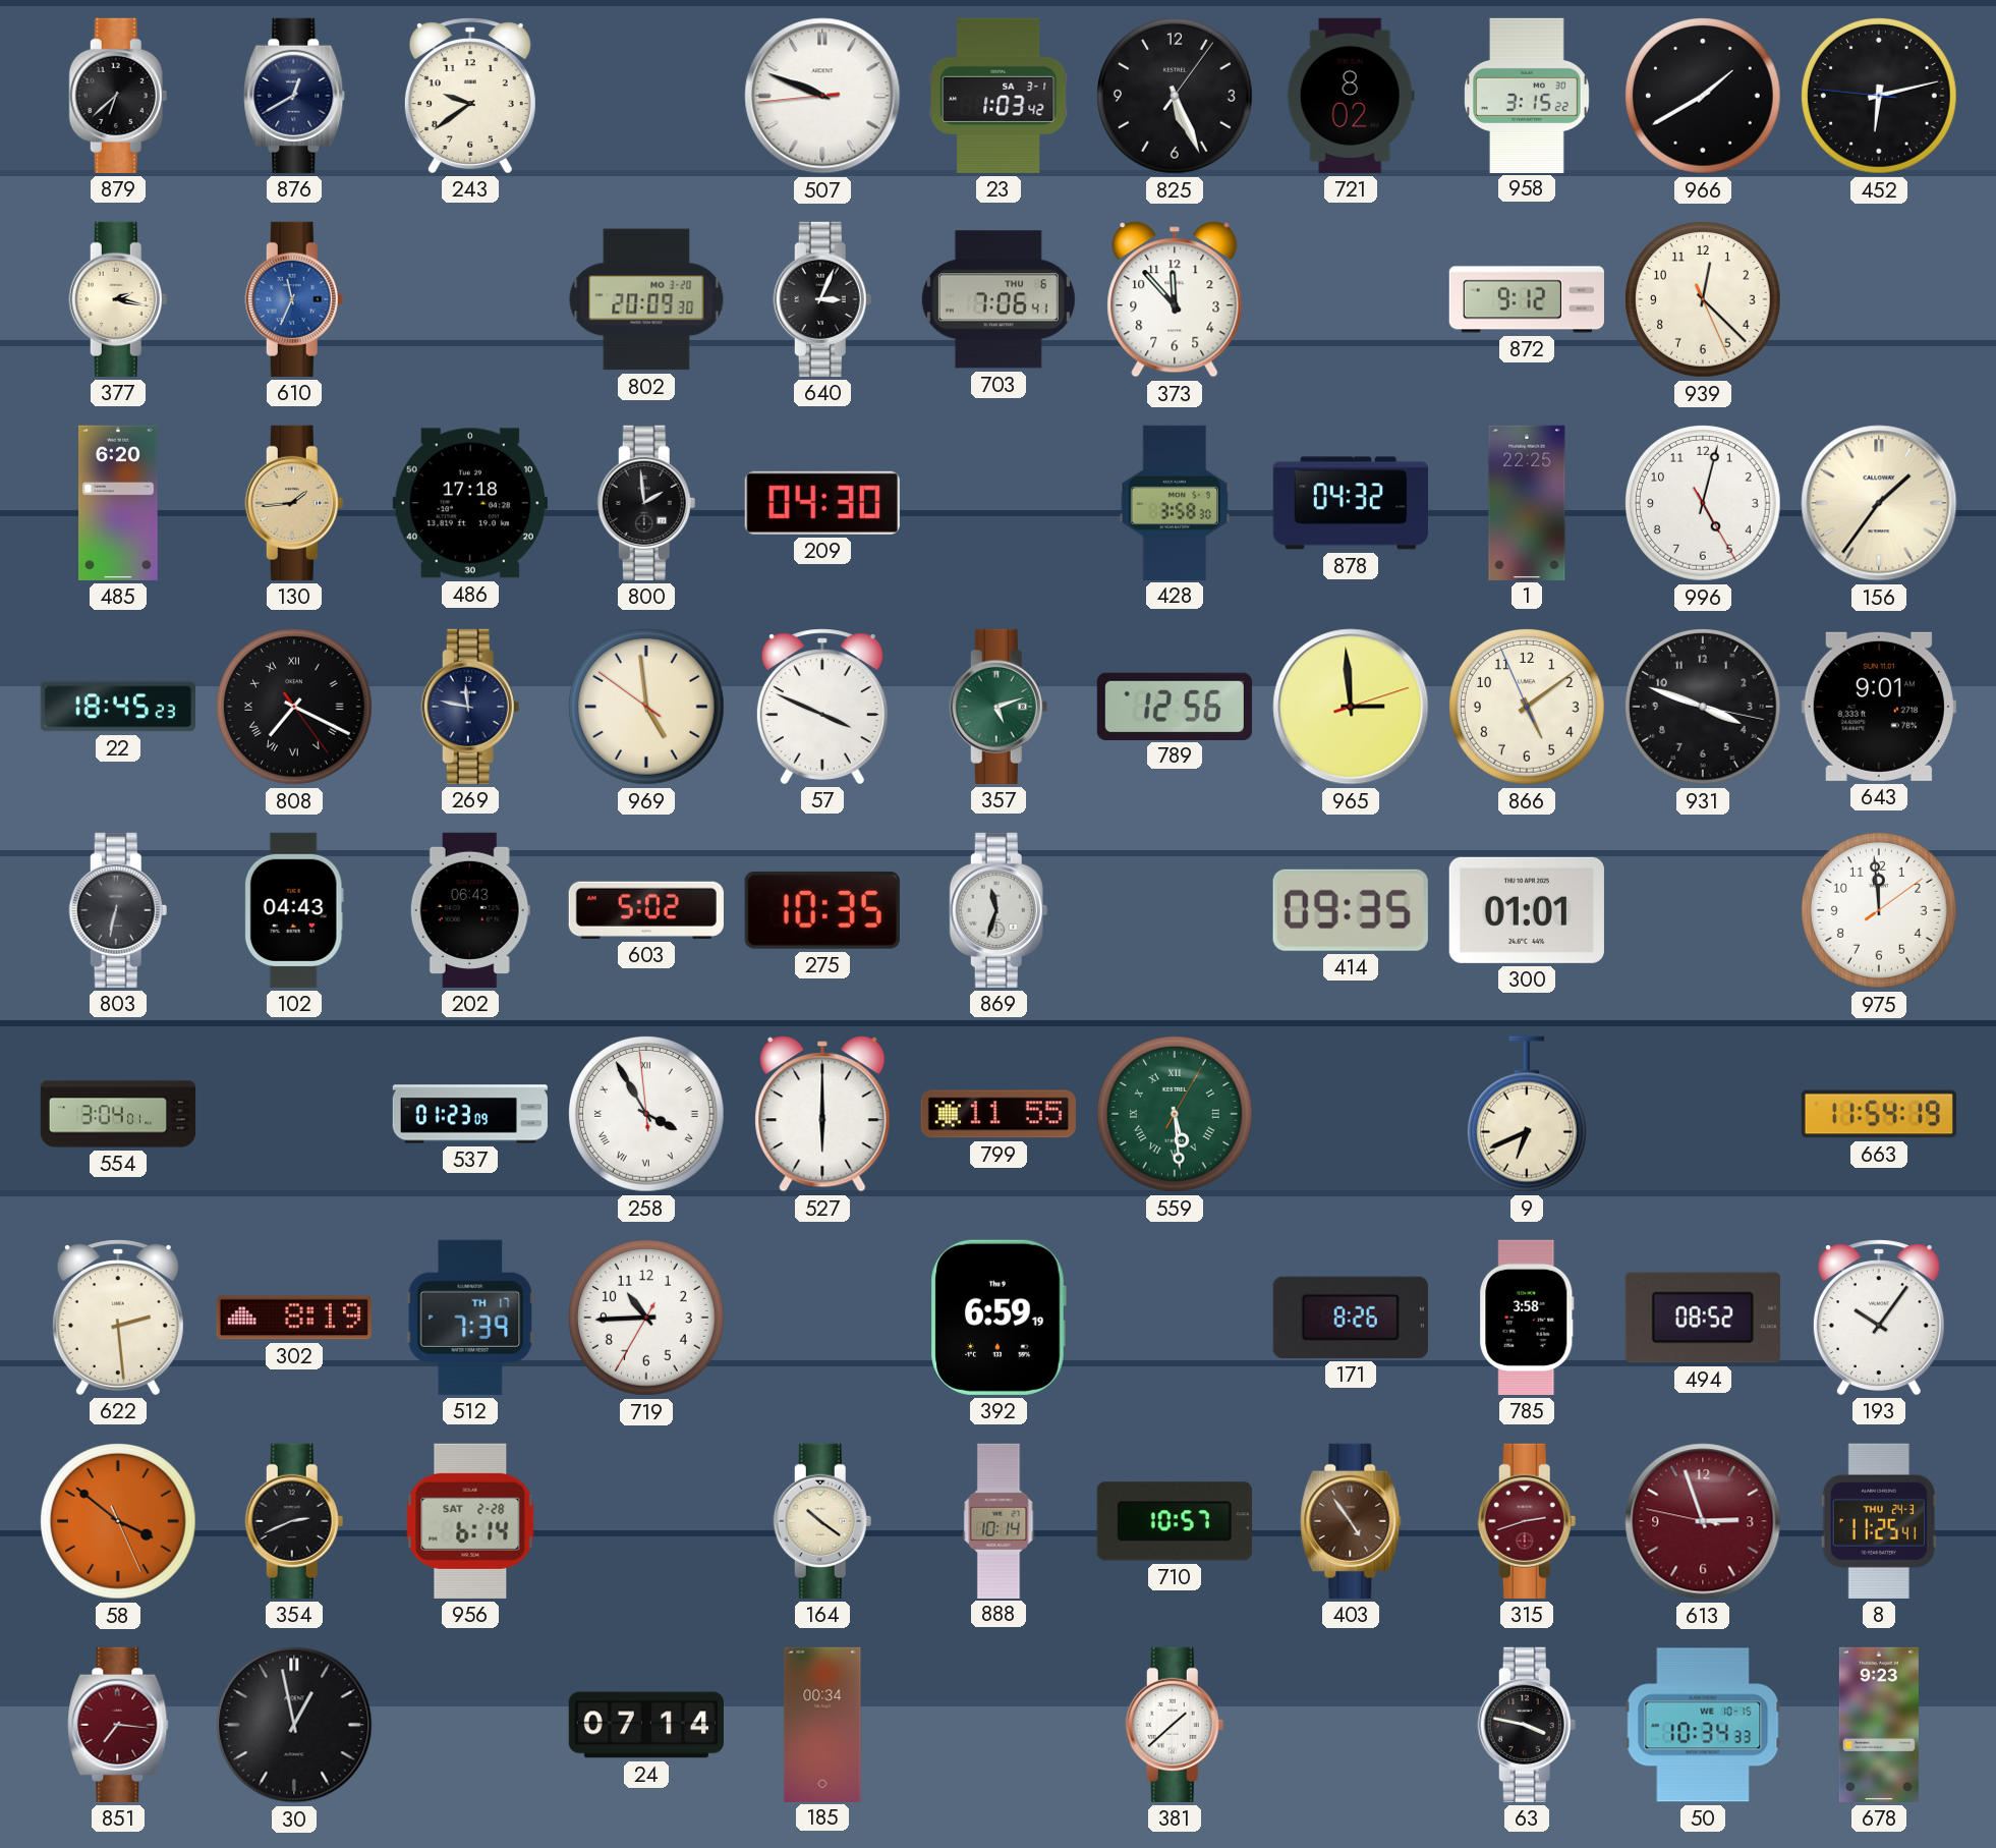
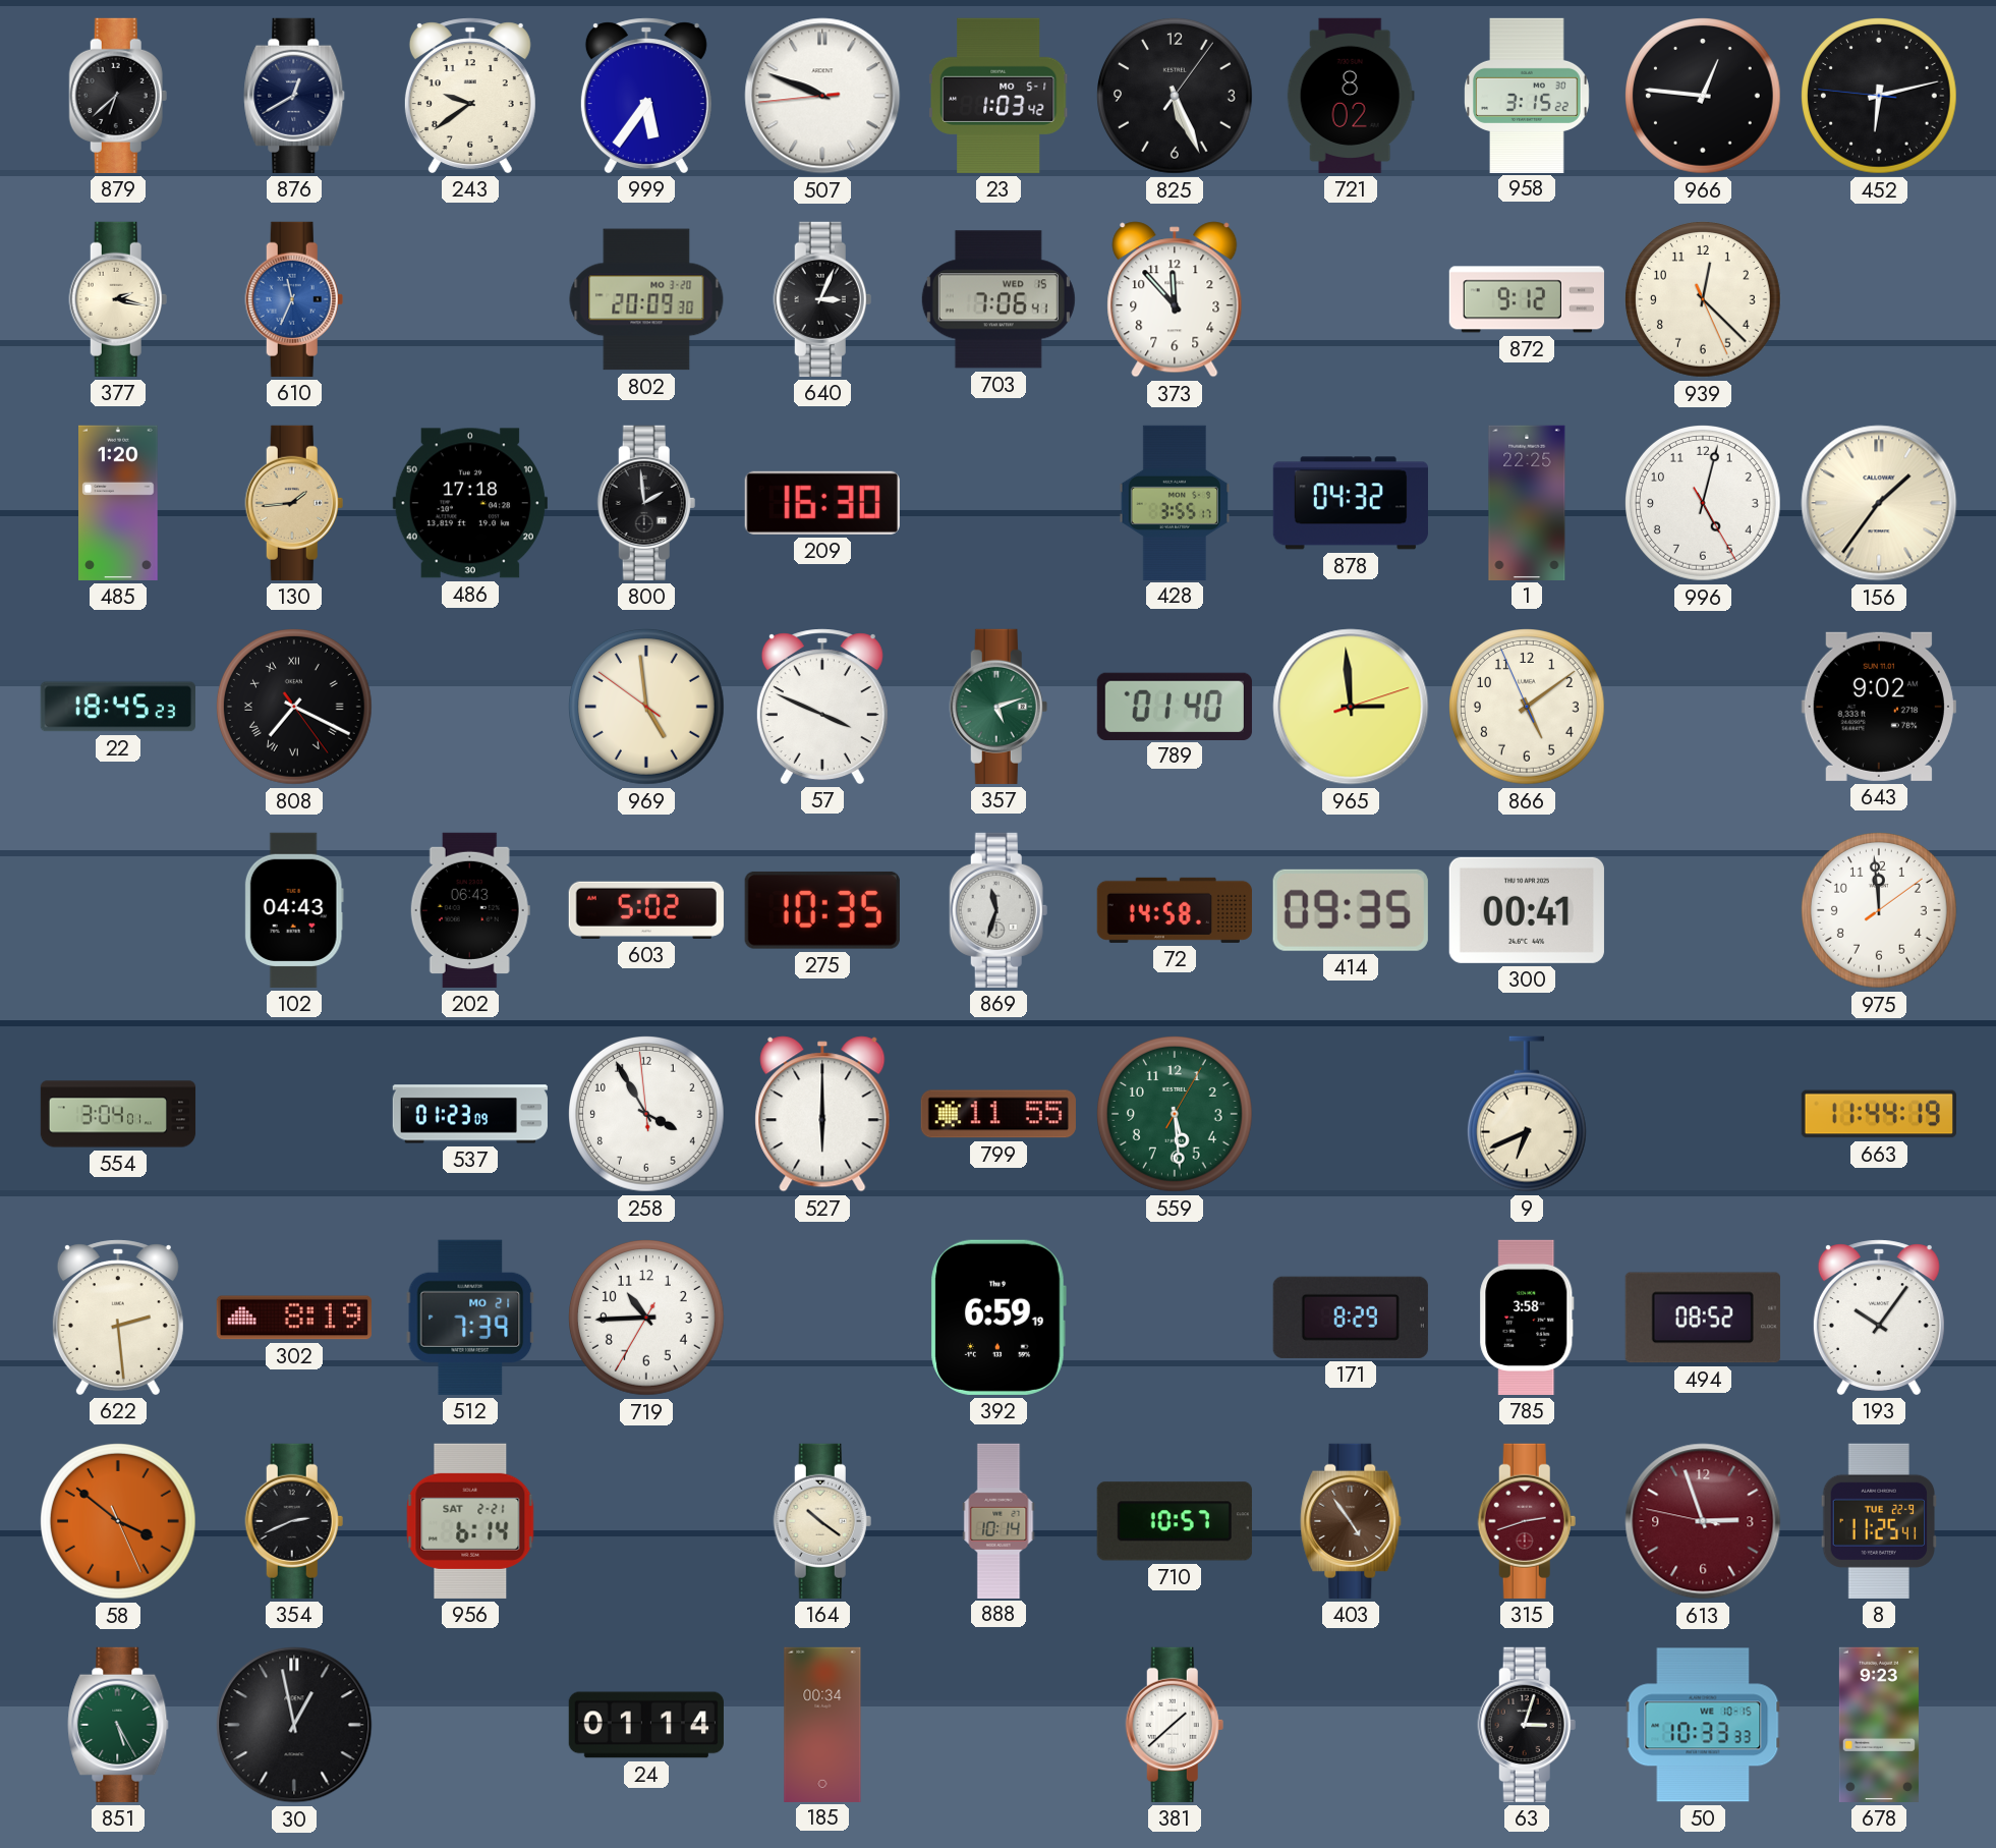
999: none -> 5:36 (646, 96)
23 date: SA 3-1 -> MO 5-1 (999, 96)
966: 1:40 -> 12:46 (1704, 97)
703 date: THU 6 -> WED 15 (999, 299)
485: 6:20 -> 1:20 (118, 503)
209: 04:30 -> 16:30 (822, 503)
428: 3:58 -> 3:55 (1174, 502)
269: 11:47 -> none (470, 707)
789: 12:56 -> 01:40 (1175, 706)
931: 3:48 -> none (1704, 708)
643: 9:01 -> 9:02 (1879, 707)
803: 6:32 -> none (118, 910)
72: none -> 14:58 (1175, 910)
300: 01:01 -> 00:41 (1527, 910)
258 numerals: Roman -> Arabic (647, 1115)
559 numerals: Roman -> Arabic (1176, 1115)
663: 11:54 -> 11:44 (1879, 1114)
512 date: TH 17 -> MO 21 (470, 1318)
171: 8:26 -> 8:29 (1351, 1318)
956 date: SAT 2-28 -> SAT 2-21 (470, 1521)
8 date: THU 24-3 -> TUE 22-9 (1878, 1521)
851: 7:16 -> 5:25 (118, 1725)
851 dial: burgundy -> green (118, 1725)
24: 07:14 -> 01:14 (646, 1725)
63: 3:47 -> 3:03 (1527, 1725)
50: 10:34 -> 10:33 (1703, 1725)
